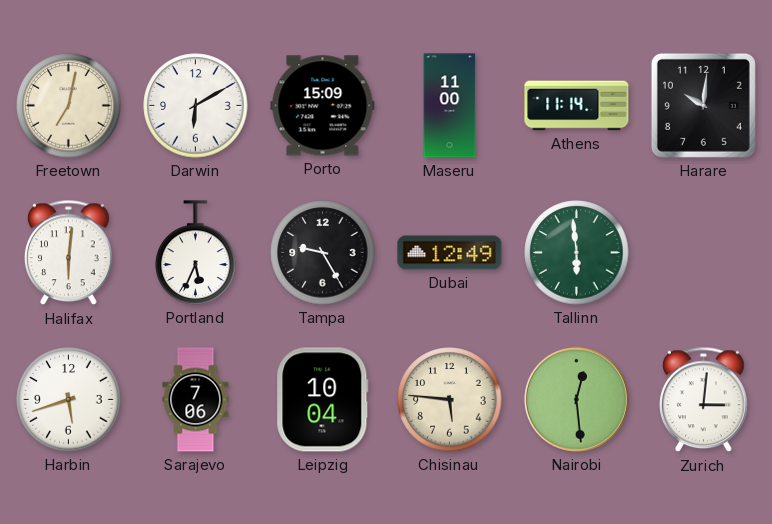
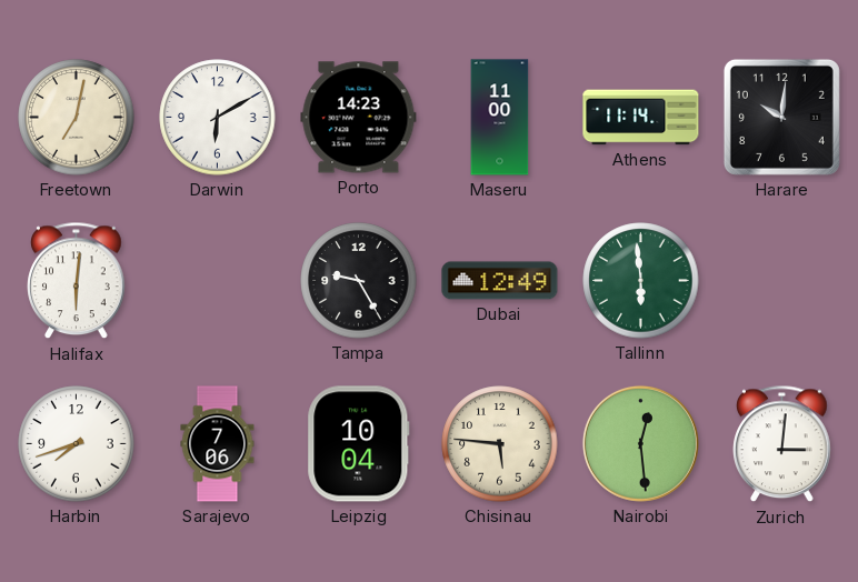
Porto: 15:09 -> 14:23 (359, 118)
Portland: 5:34 -> none (196, 253)
Harbin: 5:42 -> 7:42 (77, 444)
